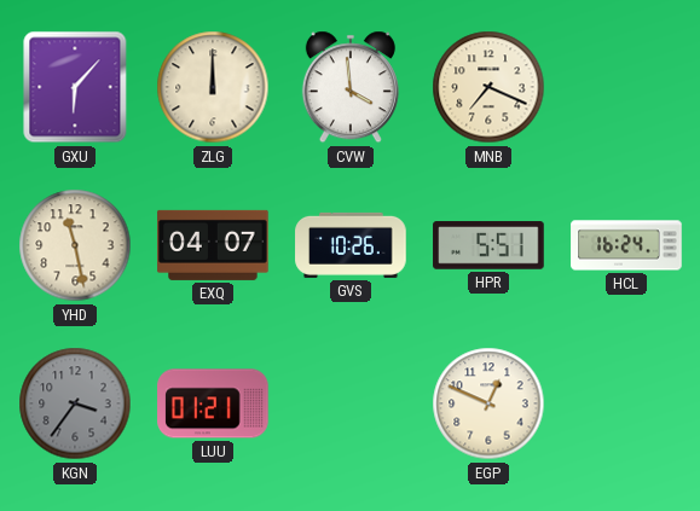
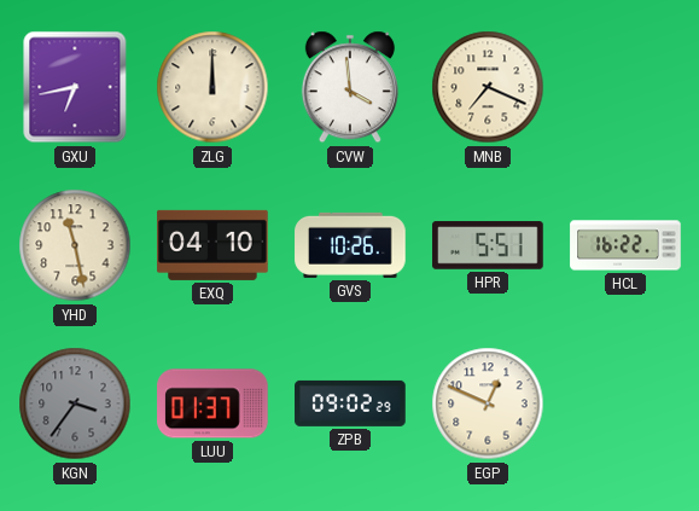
GXU: 6:07 -> 6:43 (75, 87)
EXQ: 04:07 -> 04:10 (212, 245)
HCL: 16:24 -> 16:22 (625, 245)
LUU: 01:21 -> 01:37 (212, 403)
ZPB: none -> 09:02 (350, 403)
